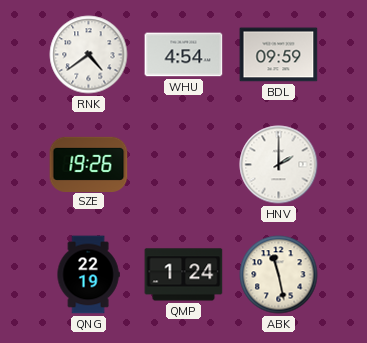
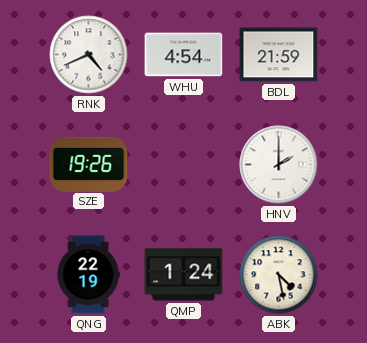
RNK: 4:39 -> 4:41 (89, 55)
BDL: 09:59 -> 21:59 (279, 55)
ABK: 11:28 -> 4:28 (279, 275)
